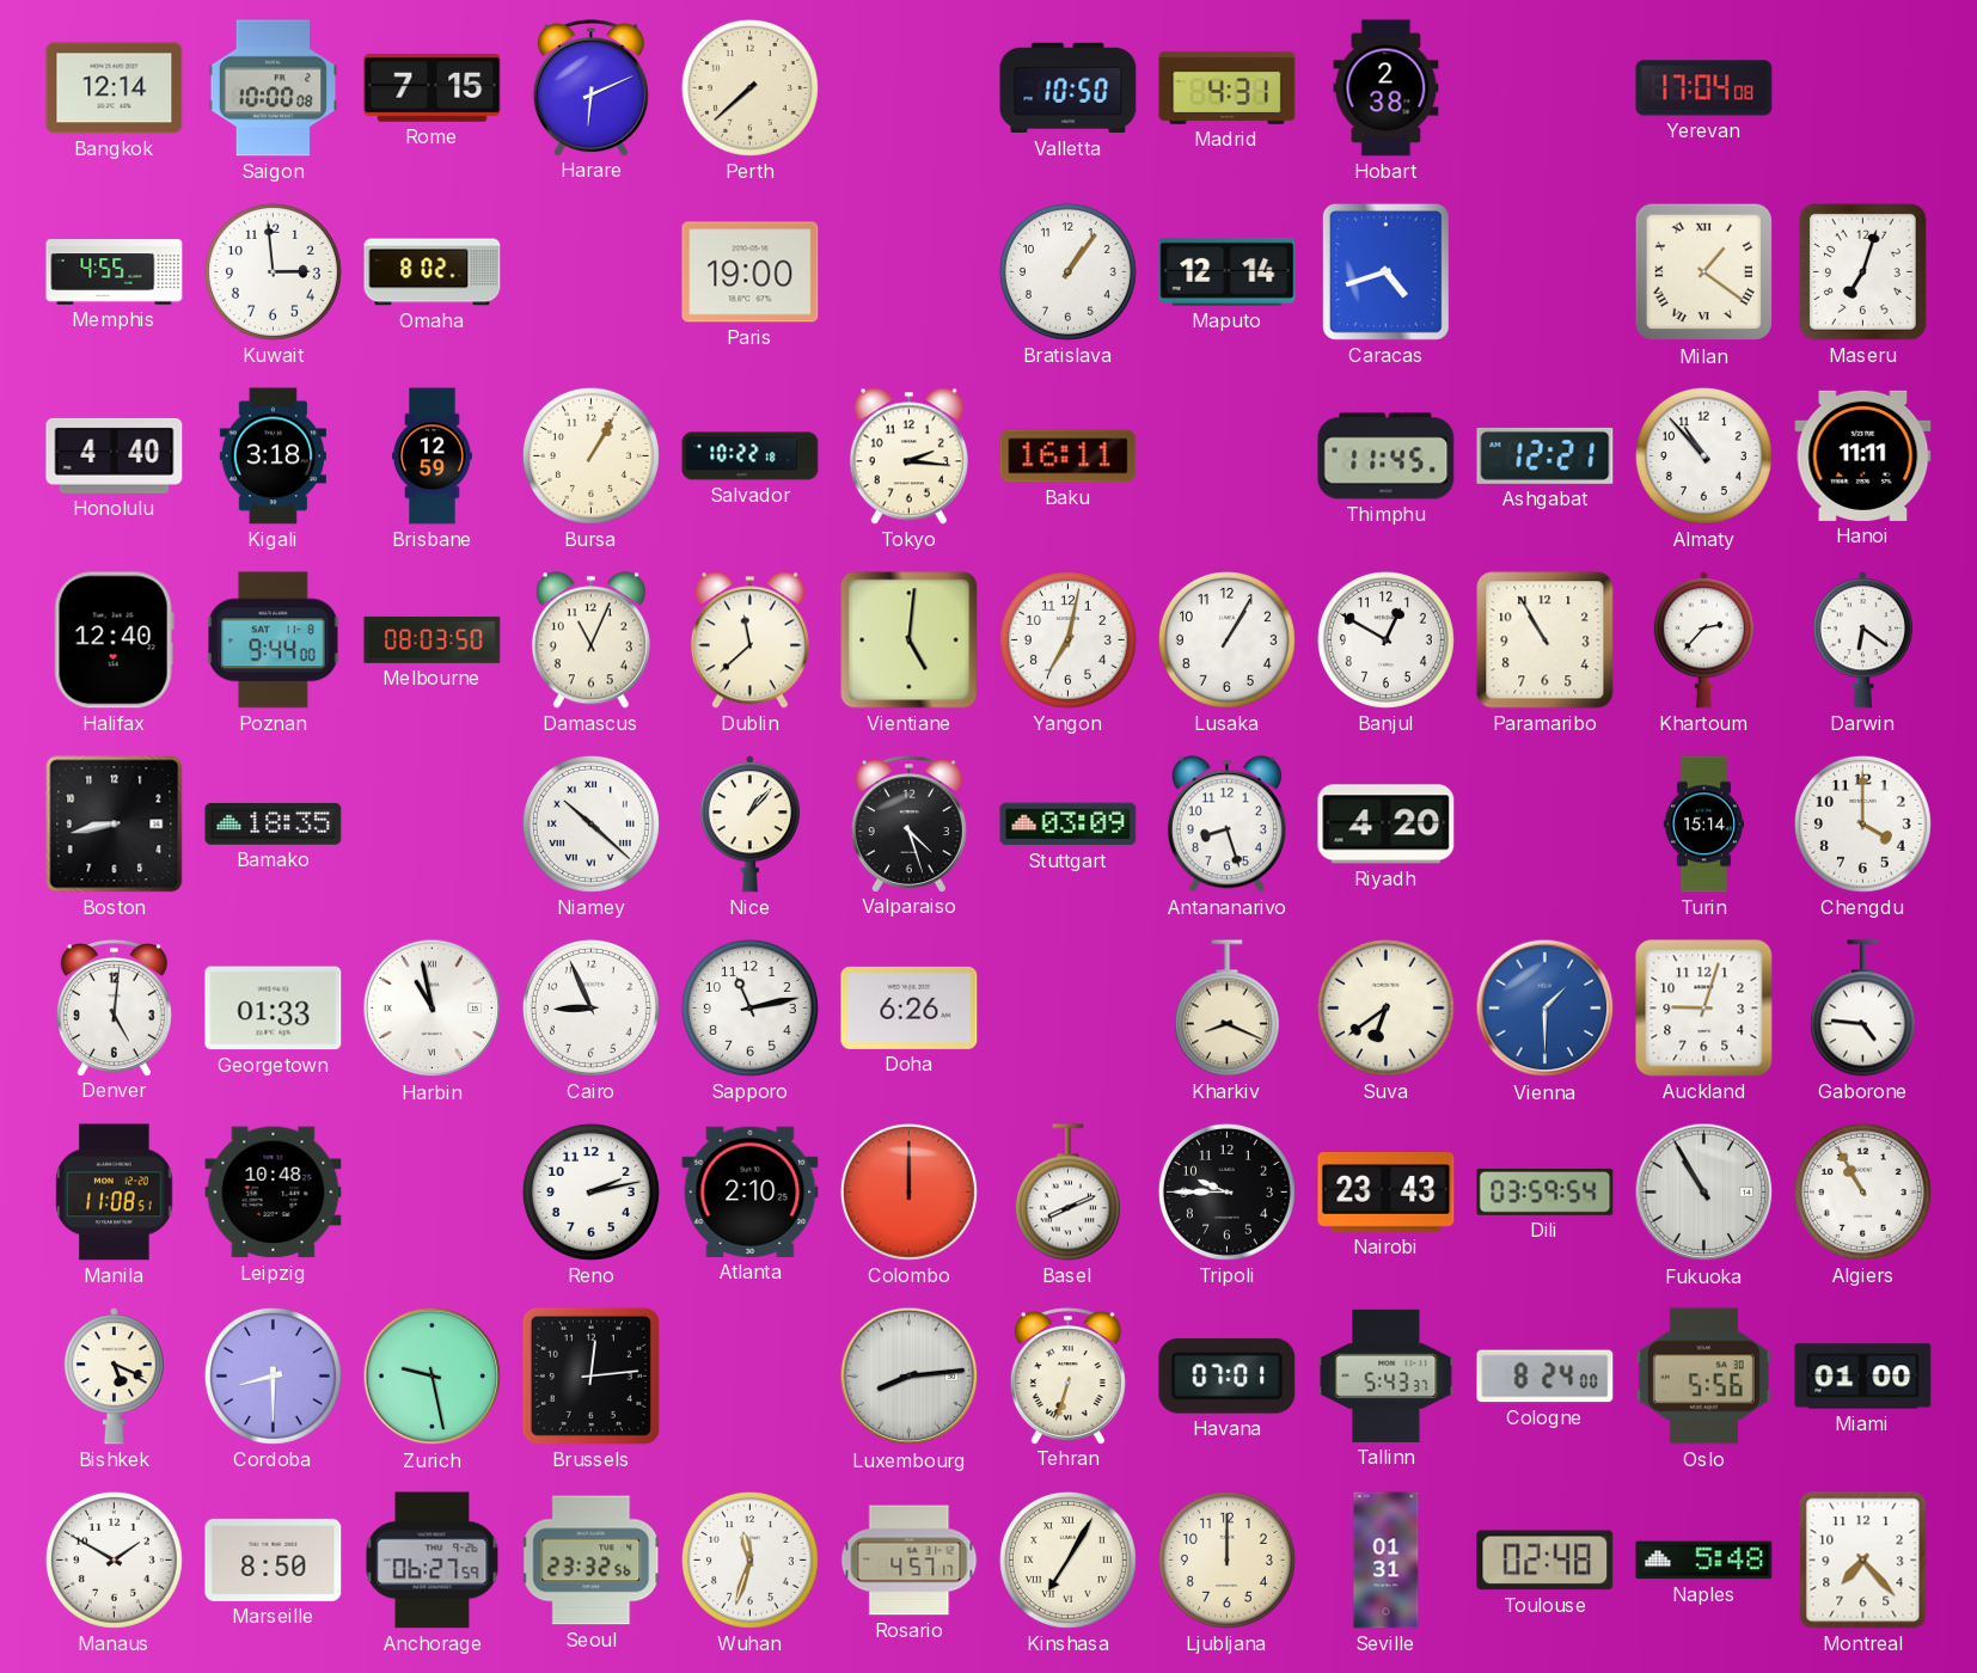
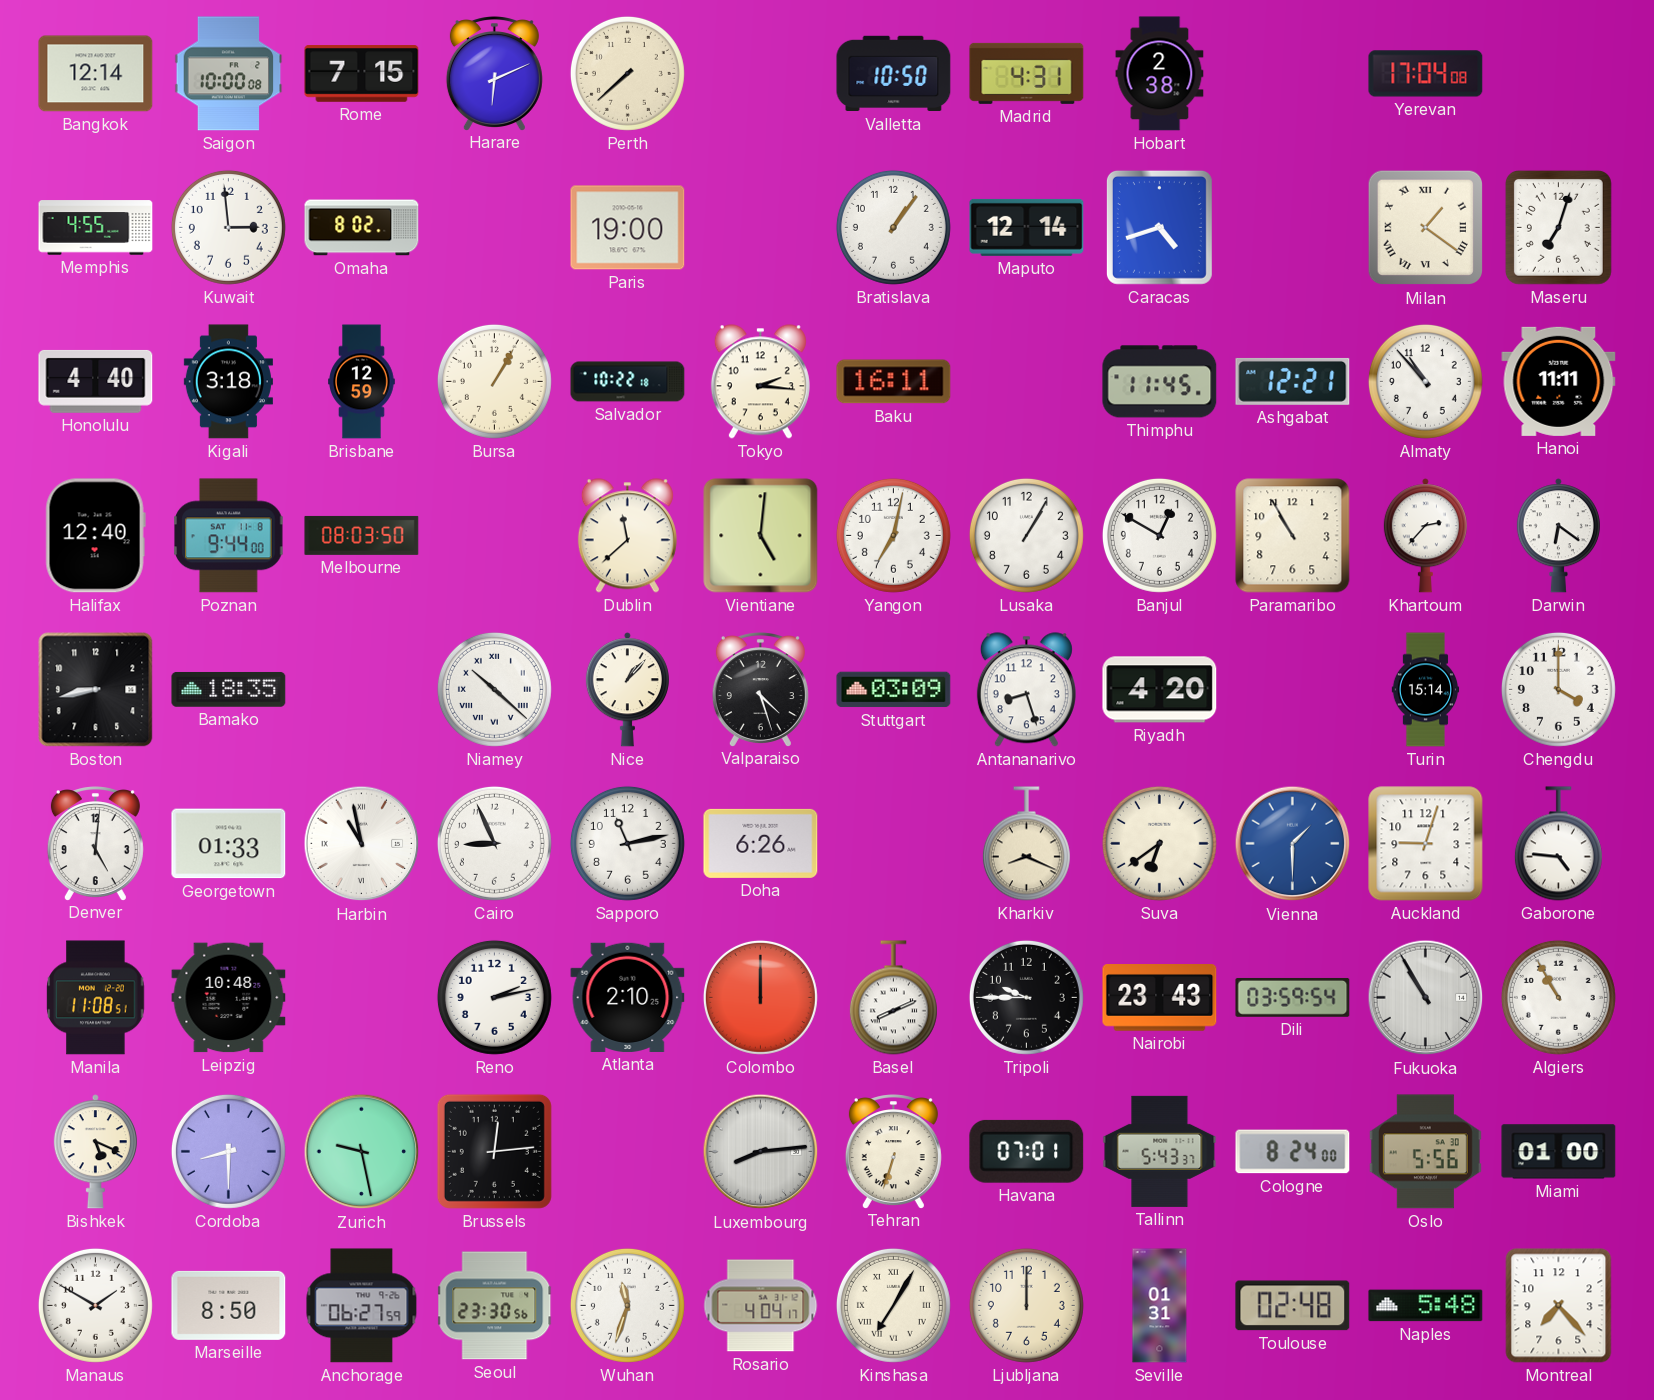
Damascus: 11:04 -> none (590, 641)
Seoul: 23:32 -> 23:30 (495, 1306)
Rosario: 4:57 -> 4:04 (761, 1306)
